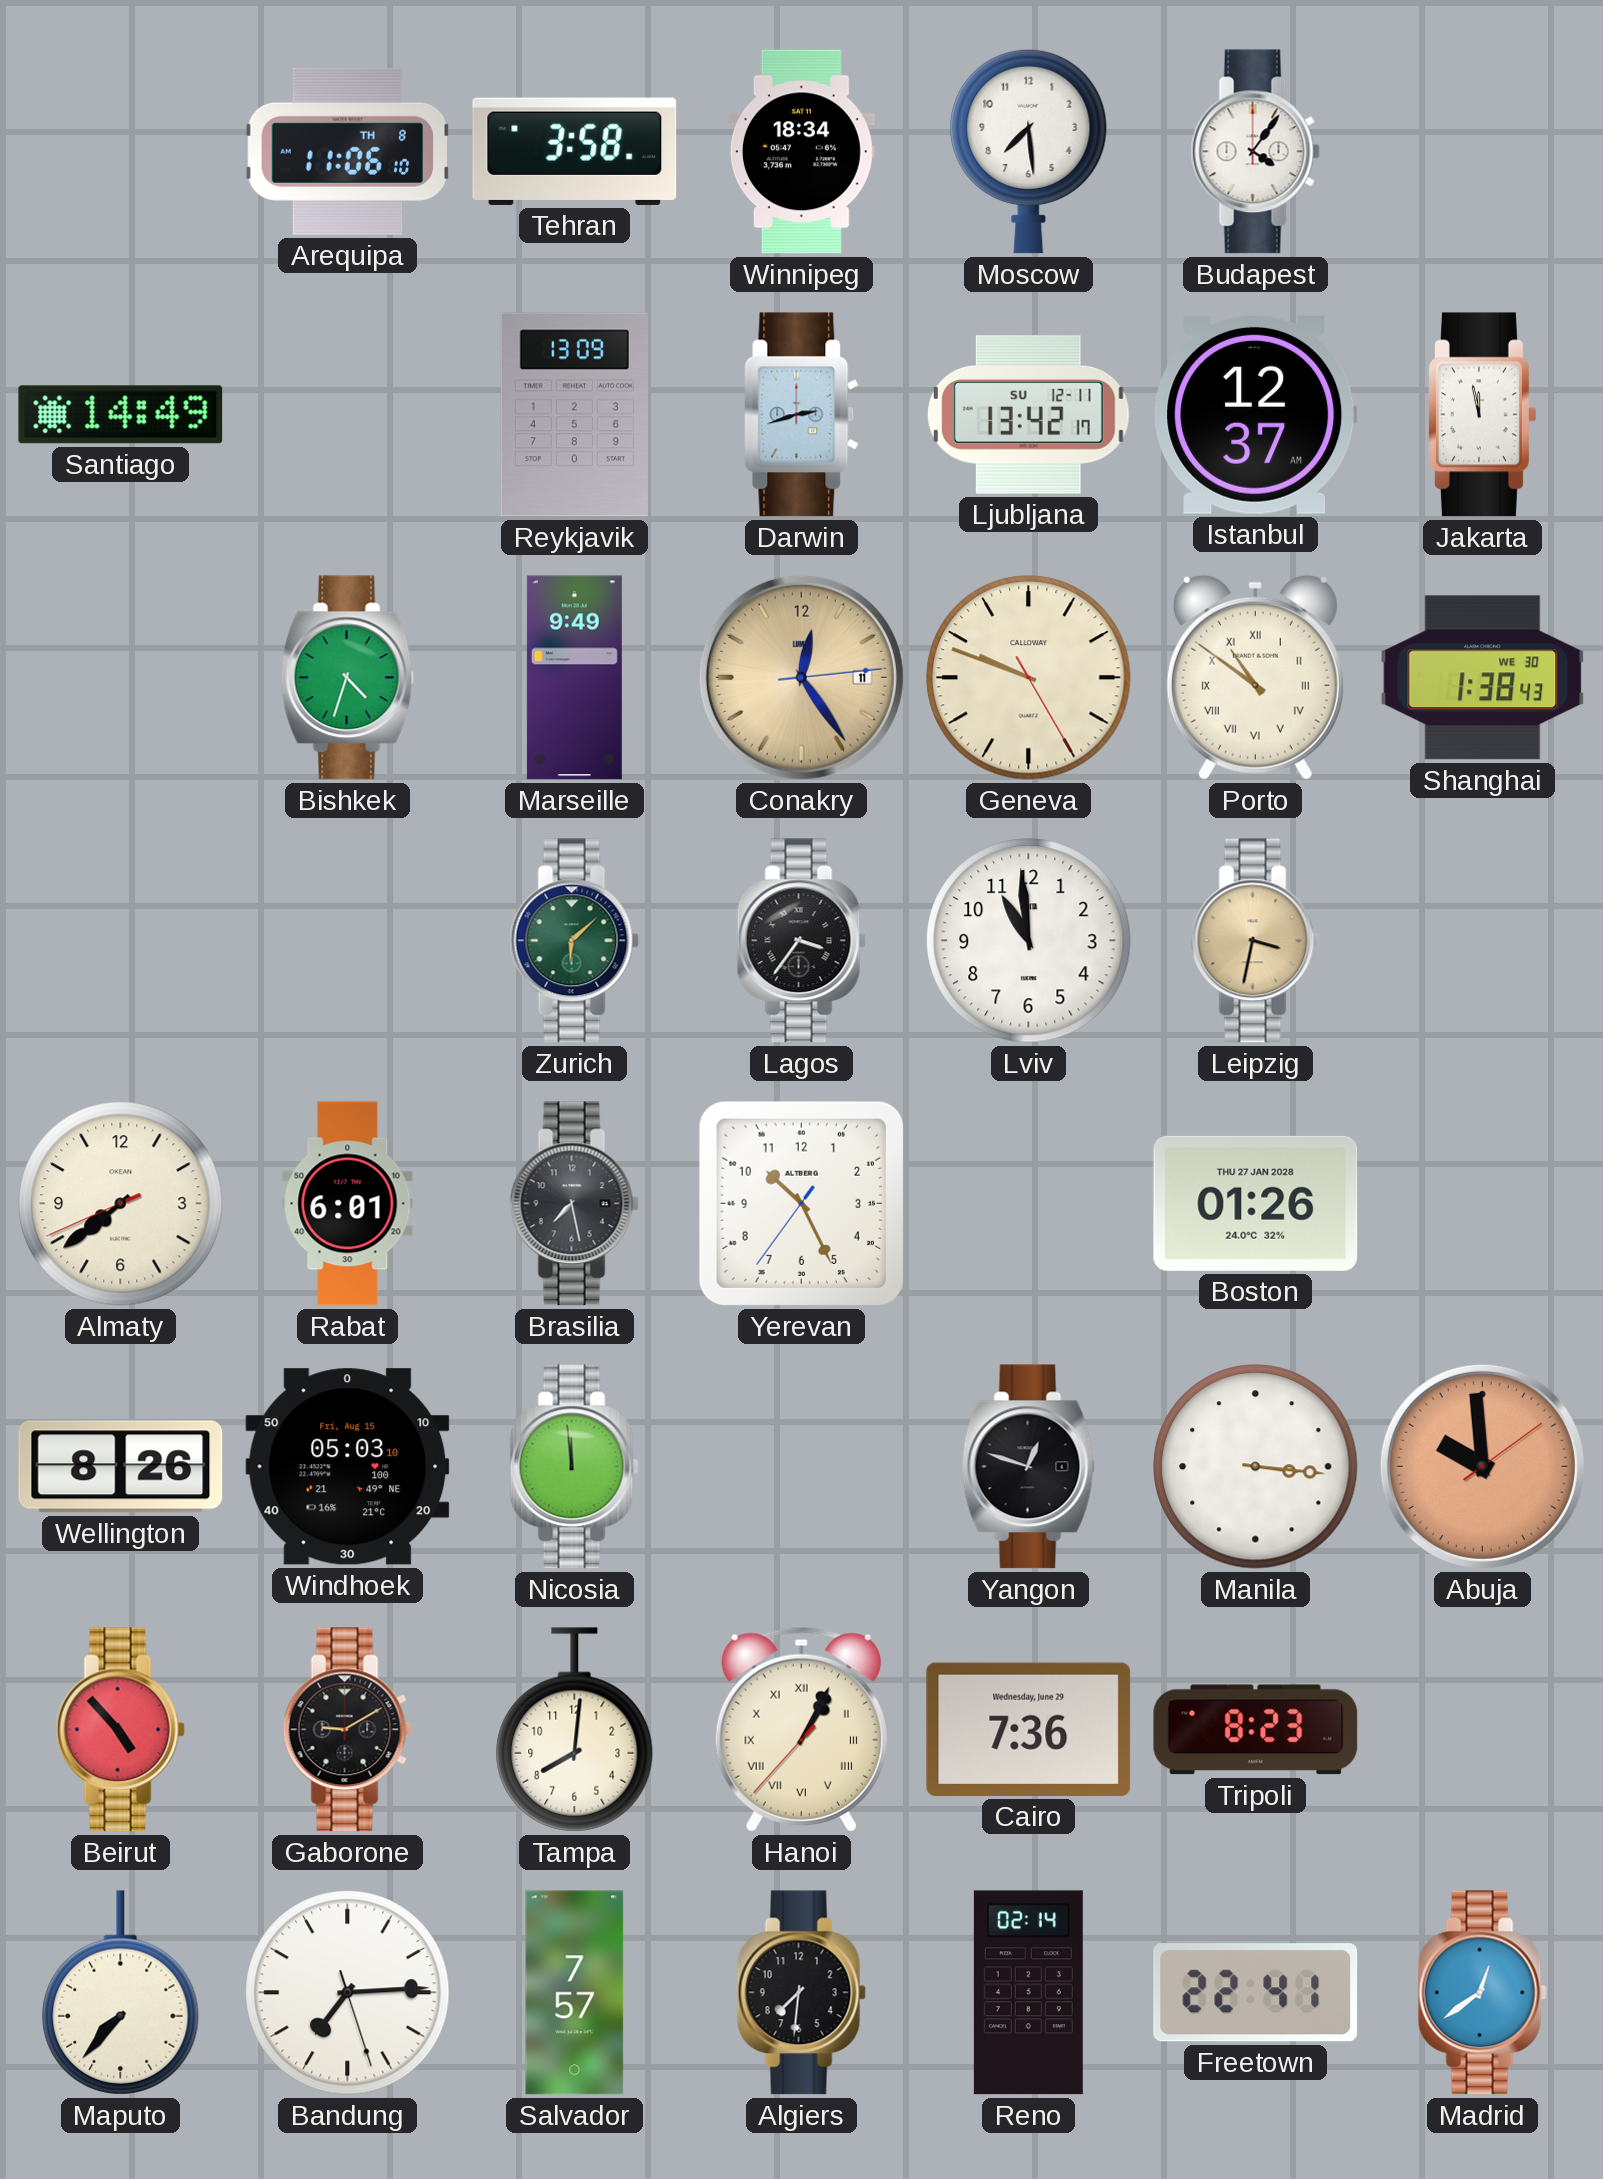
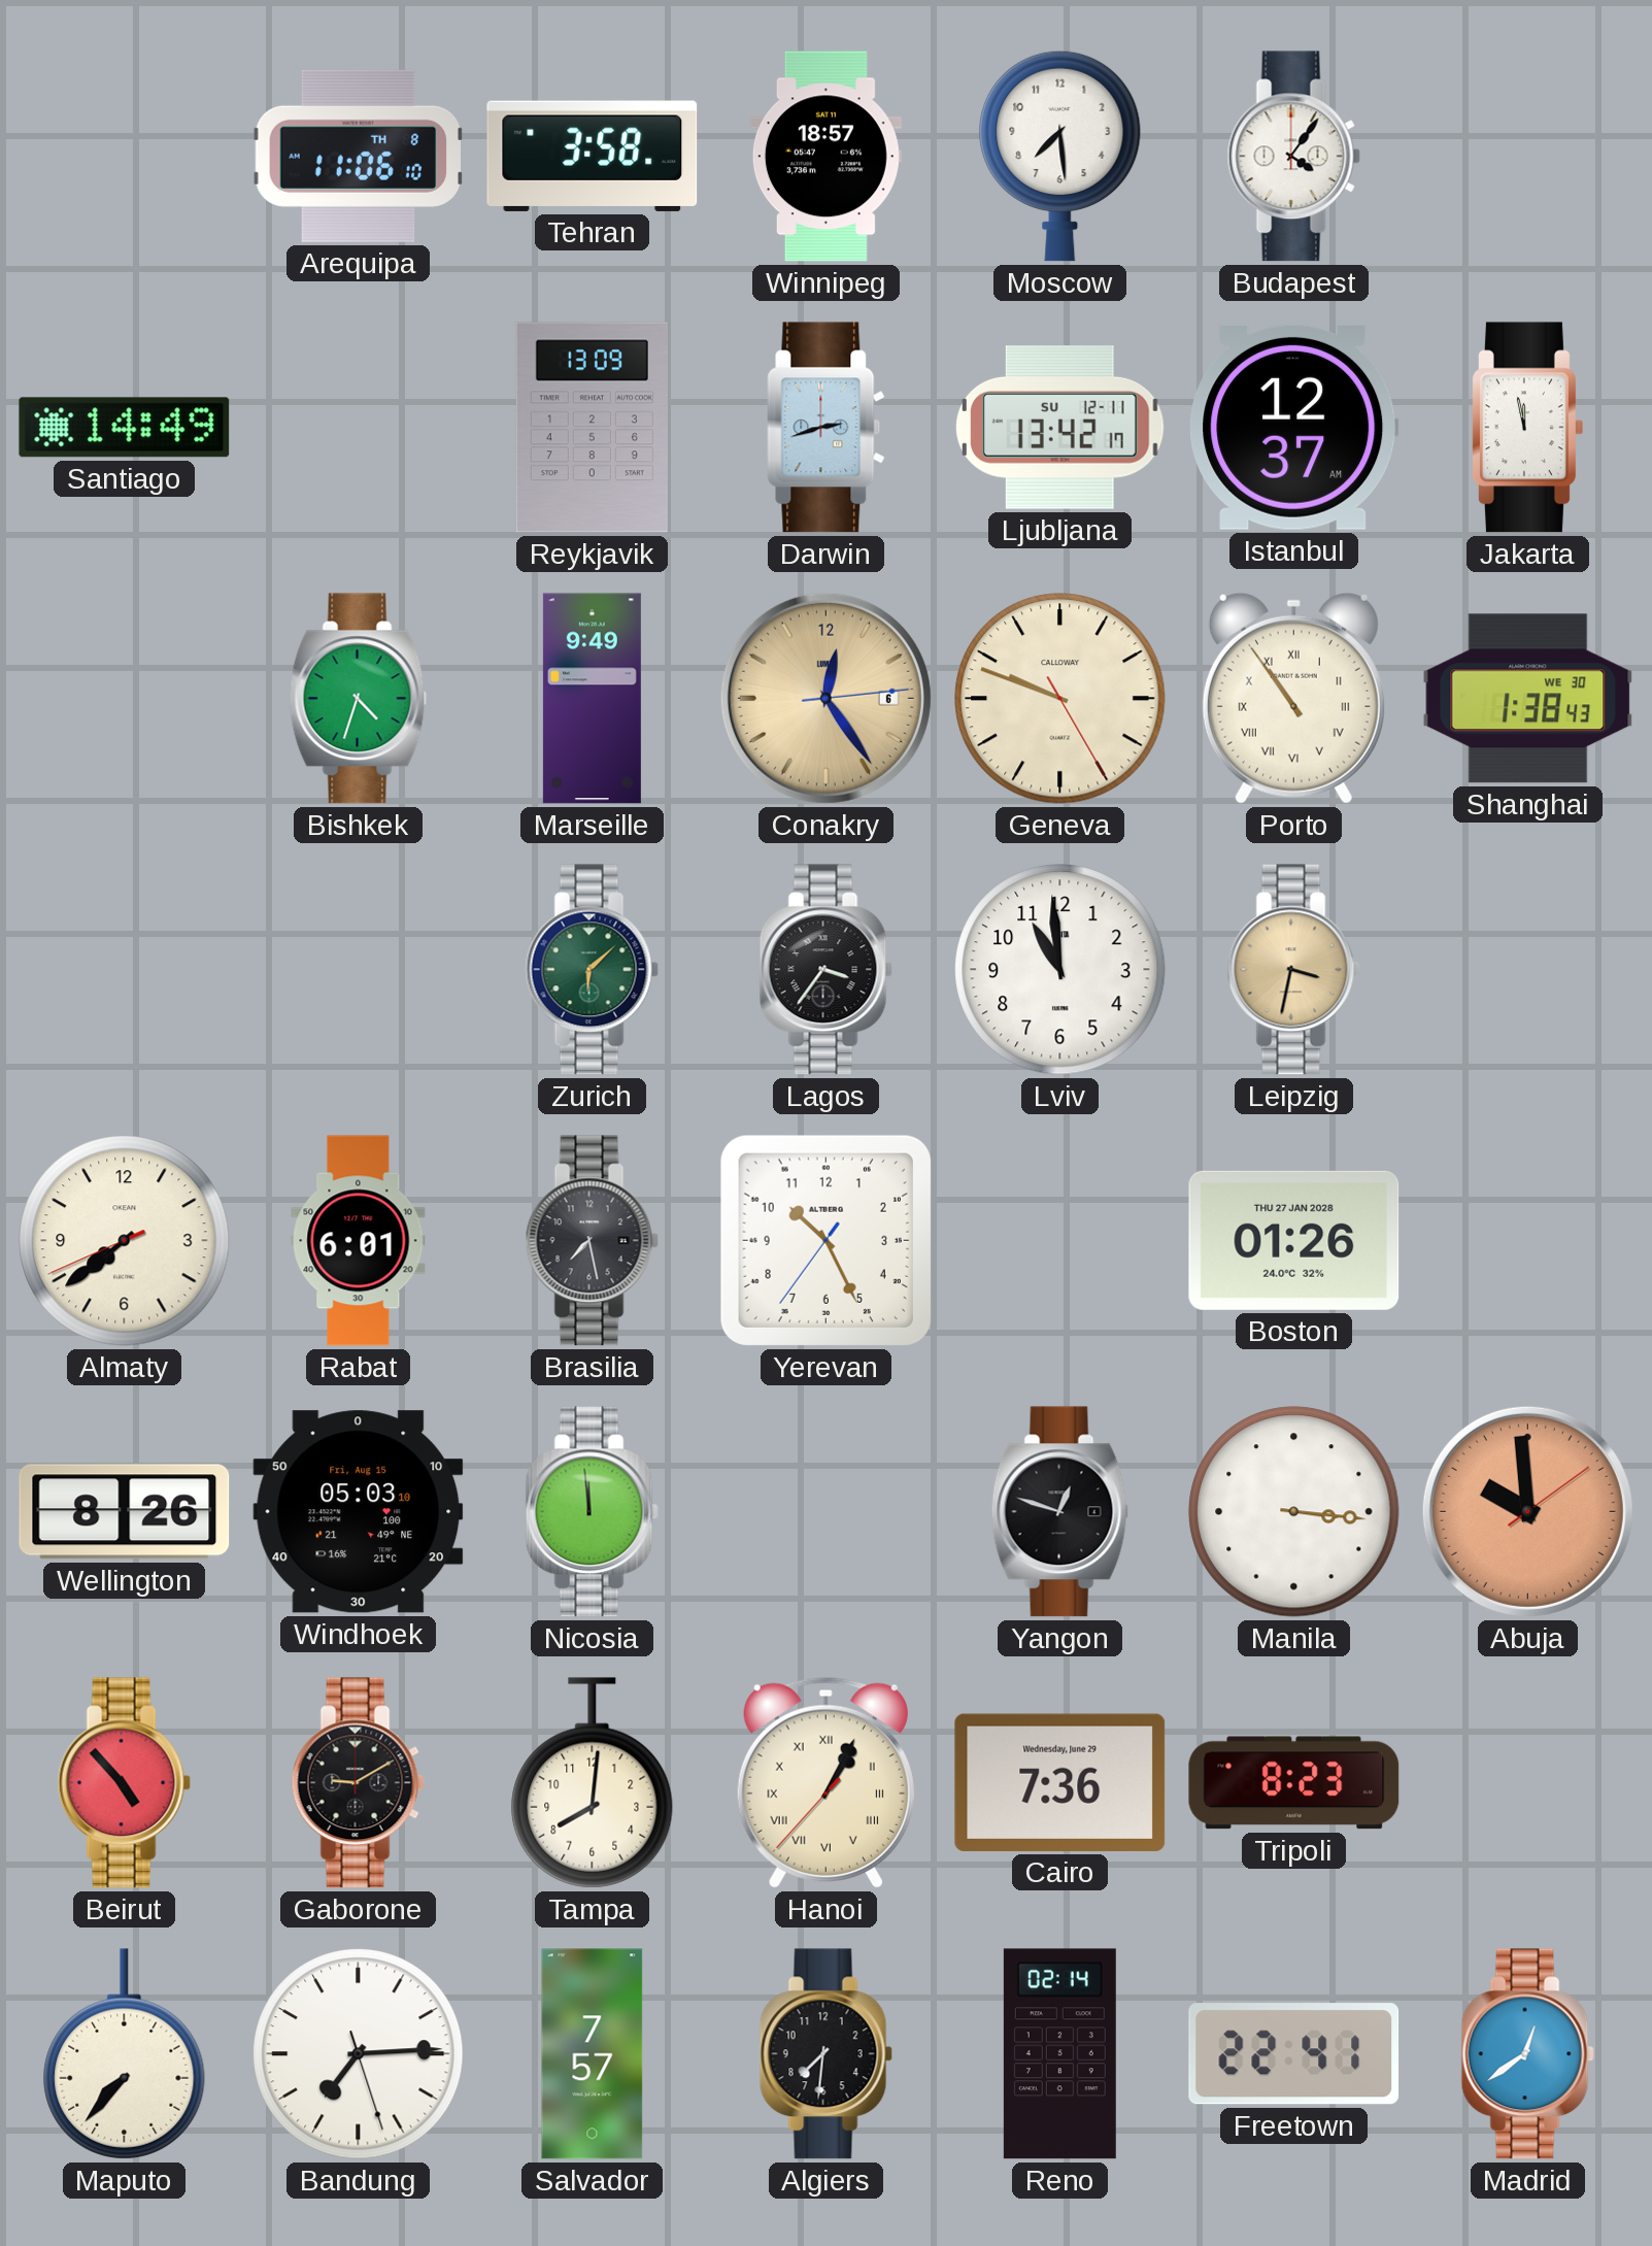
Winnipeg: 18:34 -> 18:57 (825, 157)
Conakry date: 11 -> 6 (825, 698)
Porto: 10:51 -> 10:54 (1293, 698)
